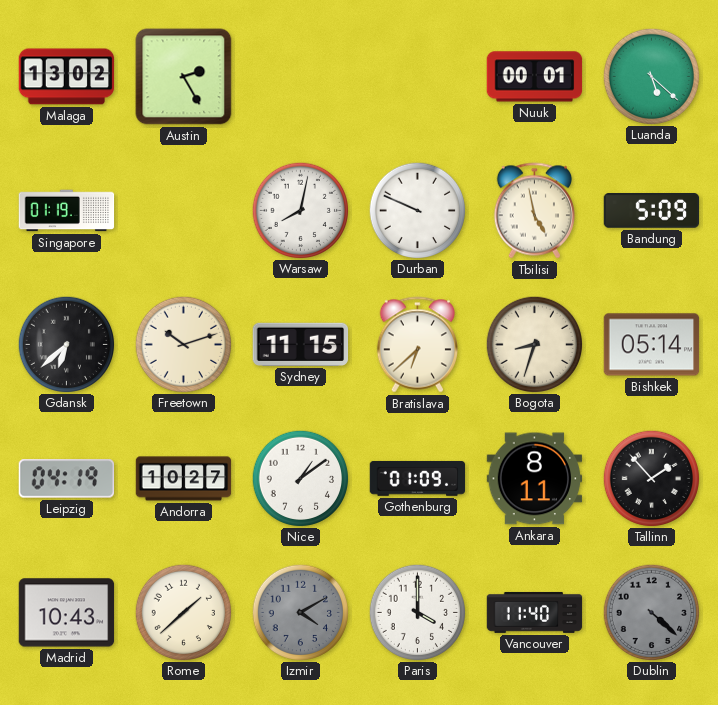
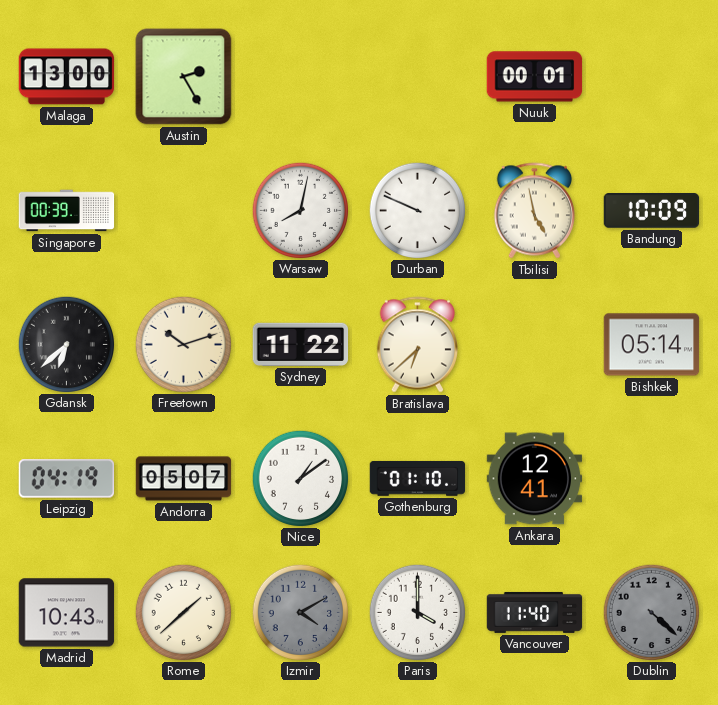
Malaga: 13:02 -> 13:00 (67, 77)
Luanda: 5:22 -> none (651, 76)
Singapore: 01:19 -> 00:39 (67, 211)
Bandung: 5:09 -> 10:09 (652, 211)
Sydney: 11:15 -> 11:22 (301, 344)
Bogota: 8:33 -> none (534, 344)
Andorra: 10:27 -> 05:07 (184, 479)
Gothenburg: 01:09 -> 01:10 (418, 479)
Ankara: 8:11 -> 12:41 (535, 479)
Tallinn: 1:53 -> none (651, 478)
